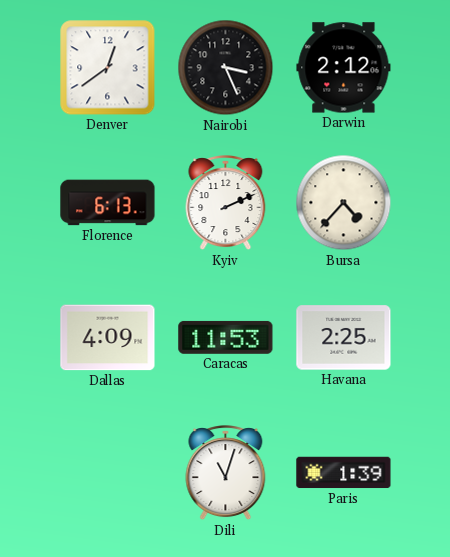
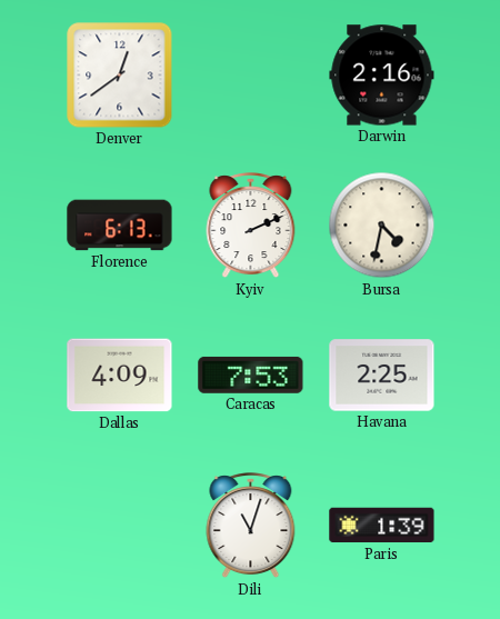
Nairobi: 3:26 -> none (226, 68)
Darwin: 2:12 -> 2:16 (382, 76)
Bursa: 4:37 -> 4:32 (382, 226)
Caracas: 11:53 -> 7:53 (251, 375)
